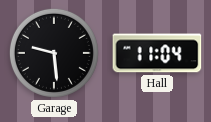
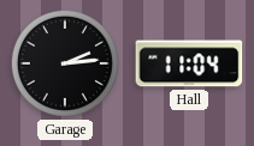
Garage: 9:29 -> 2:14 (65, 63)
